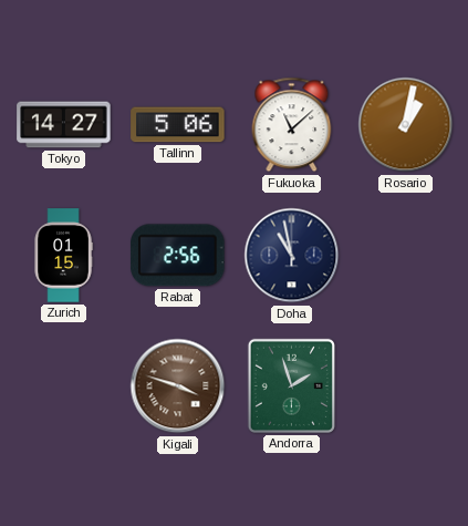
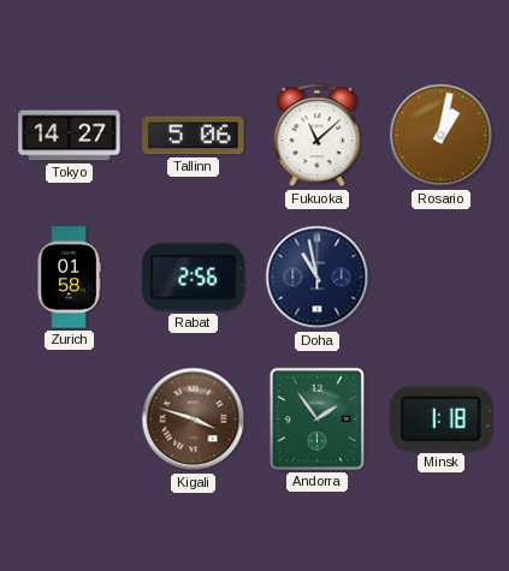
Zurich: 01:15 -> 01:58 (69, 278)
Andorra: 1:57 -> 1:54 (316, 418)
Minsk: none -> 1:18 (442, 418)
